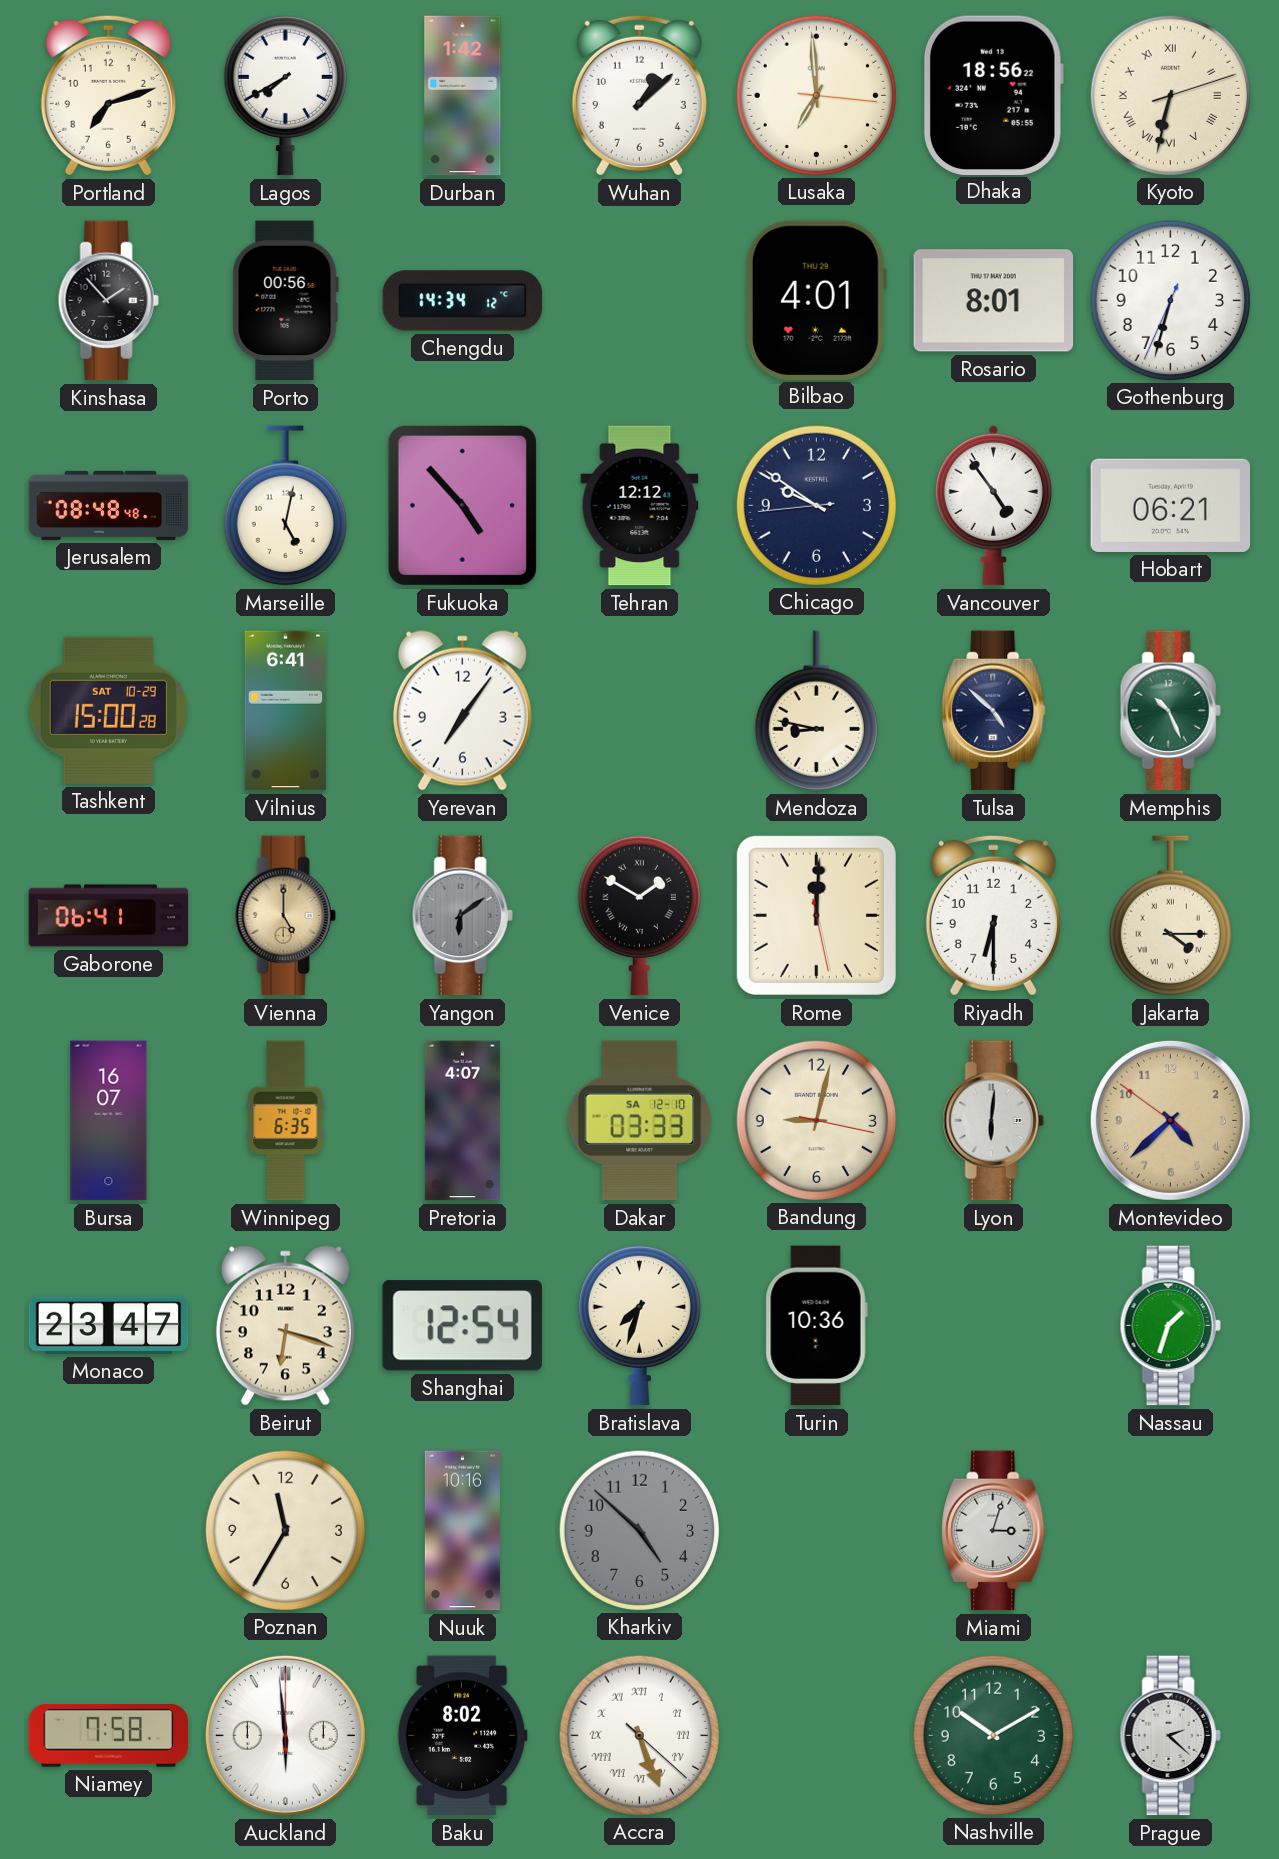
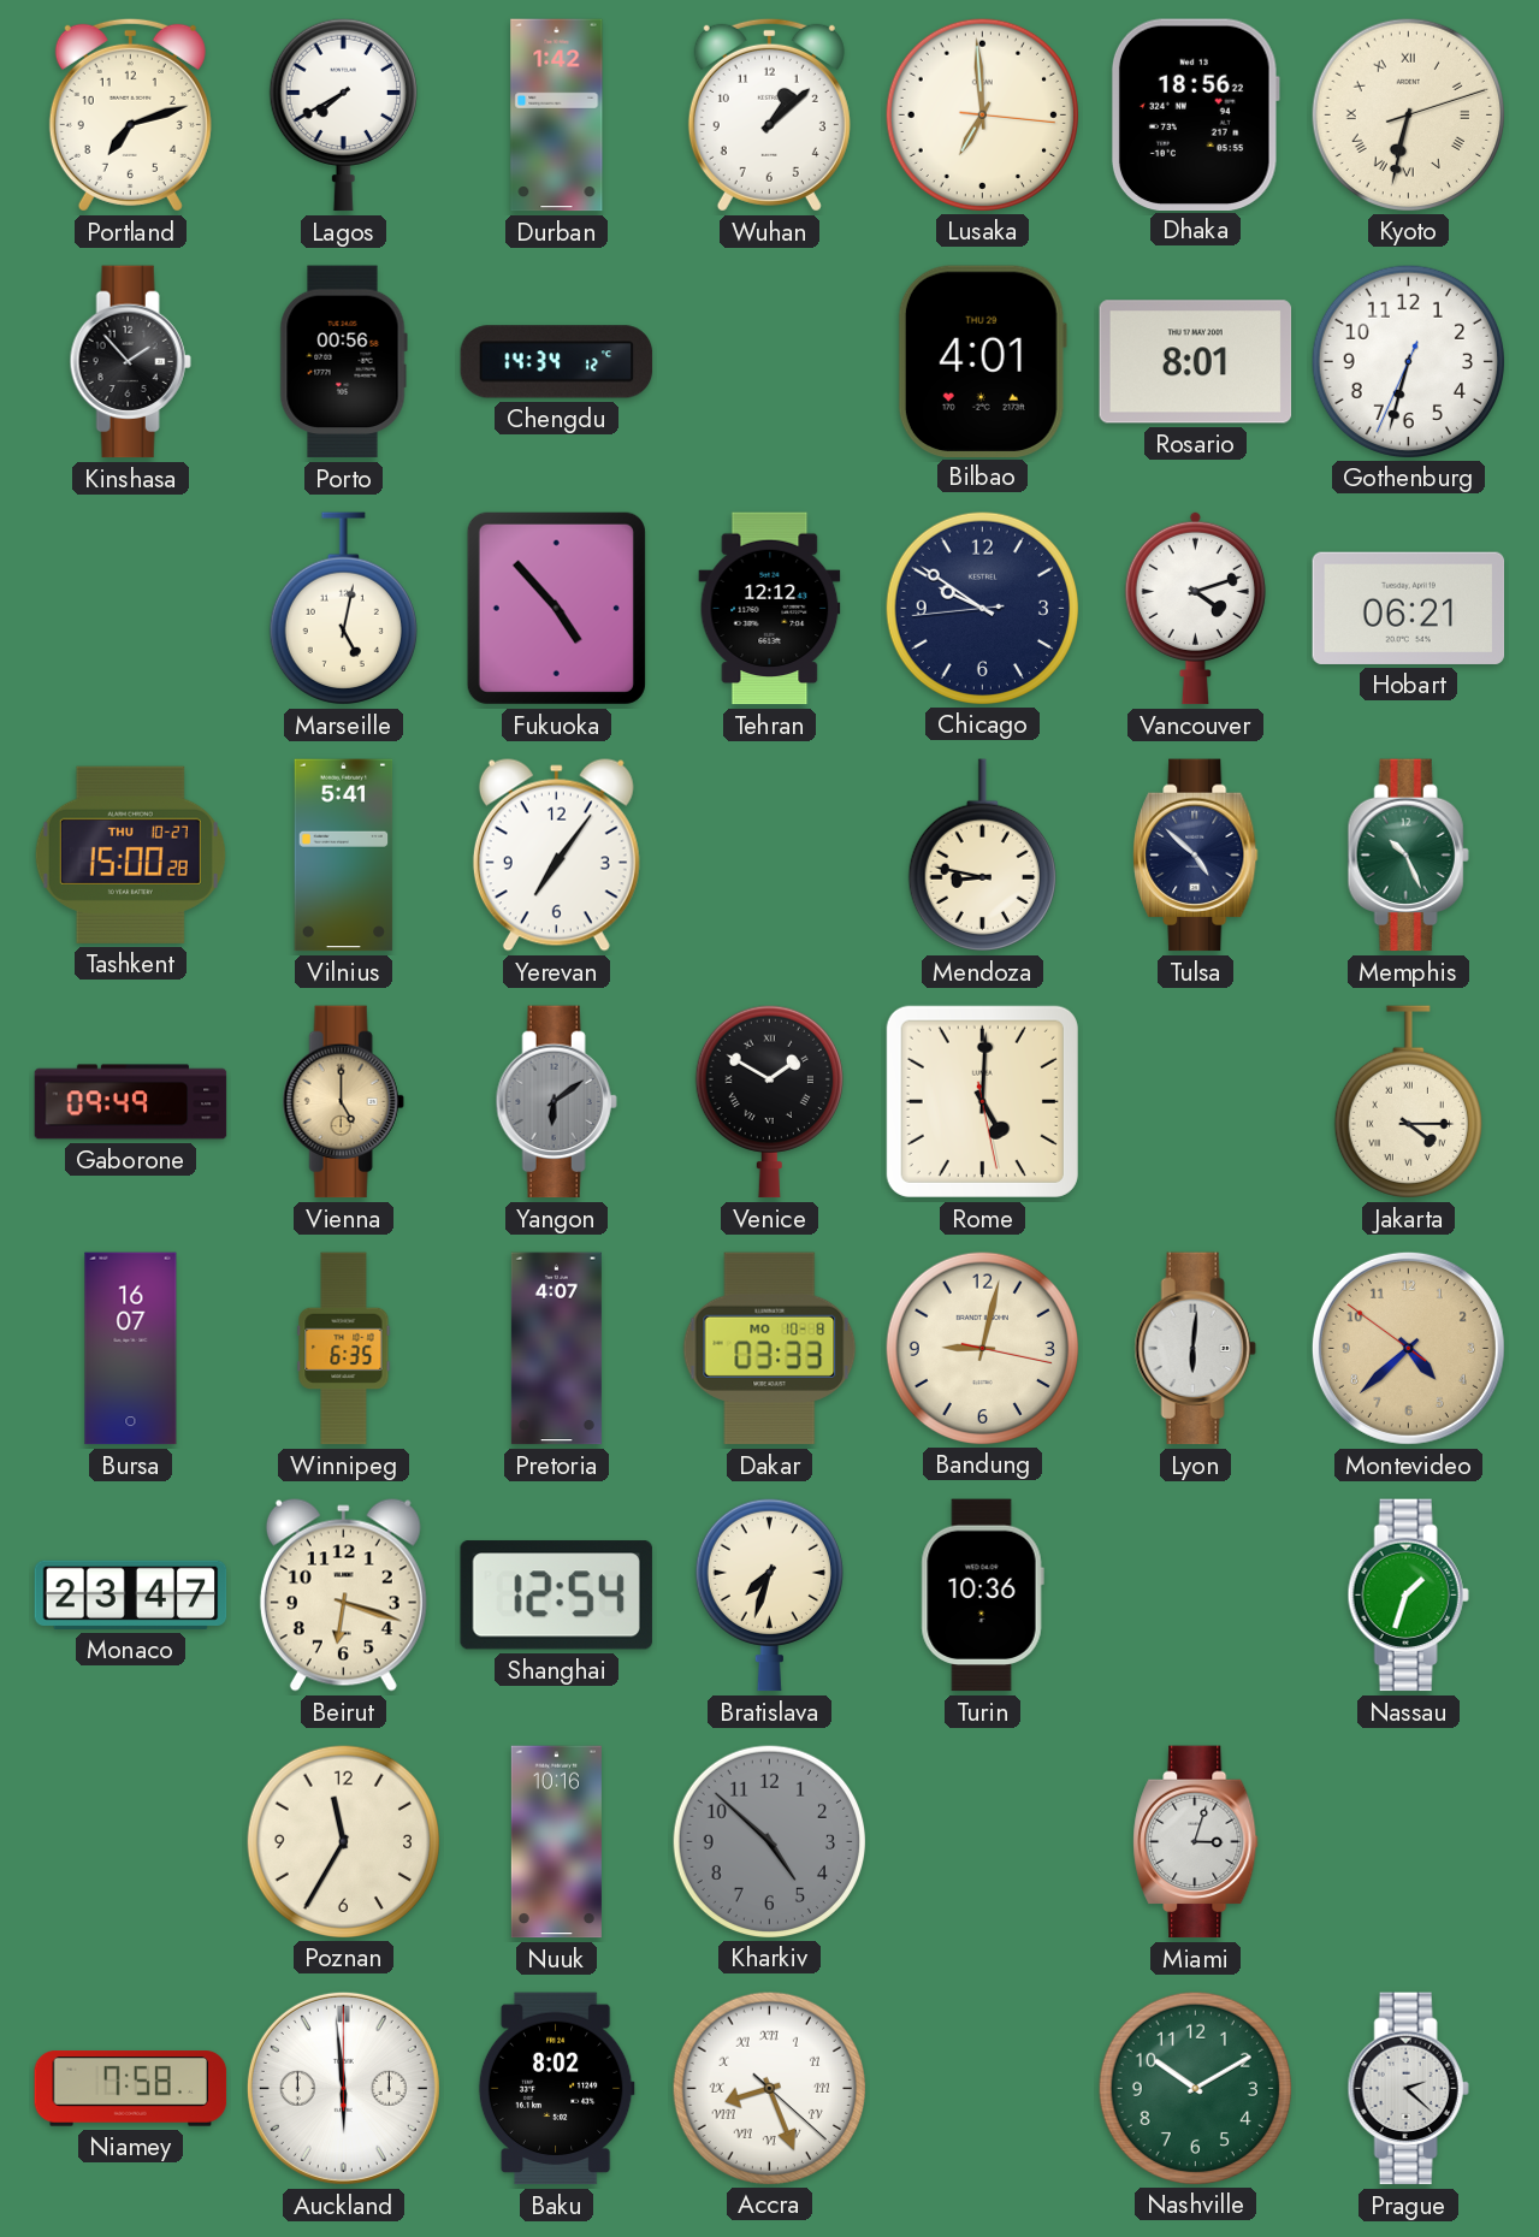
Jerusalem: 08:48 -> none (109, 505)
Vancouver: 4:54 -> 4:12 (1195, 608)
Tashkent date: SAT 10-29 -> THU 10-27 (130, 854)
Vilnius: 6:41 -> 5:41 (344, 856)
Gaborone: 06:41 -> 09:49 (131, 1102)
Rome: 12:00 -> 5:00 (982, 1101)
Riyadh: 6:30 -> none (993, 915)
Dakar date: SA 12-10 -> MO 10-8 (770, 1349)
Accra: 5:26 -> 8:26 (769, 2088)
